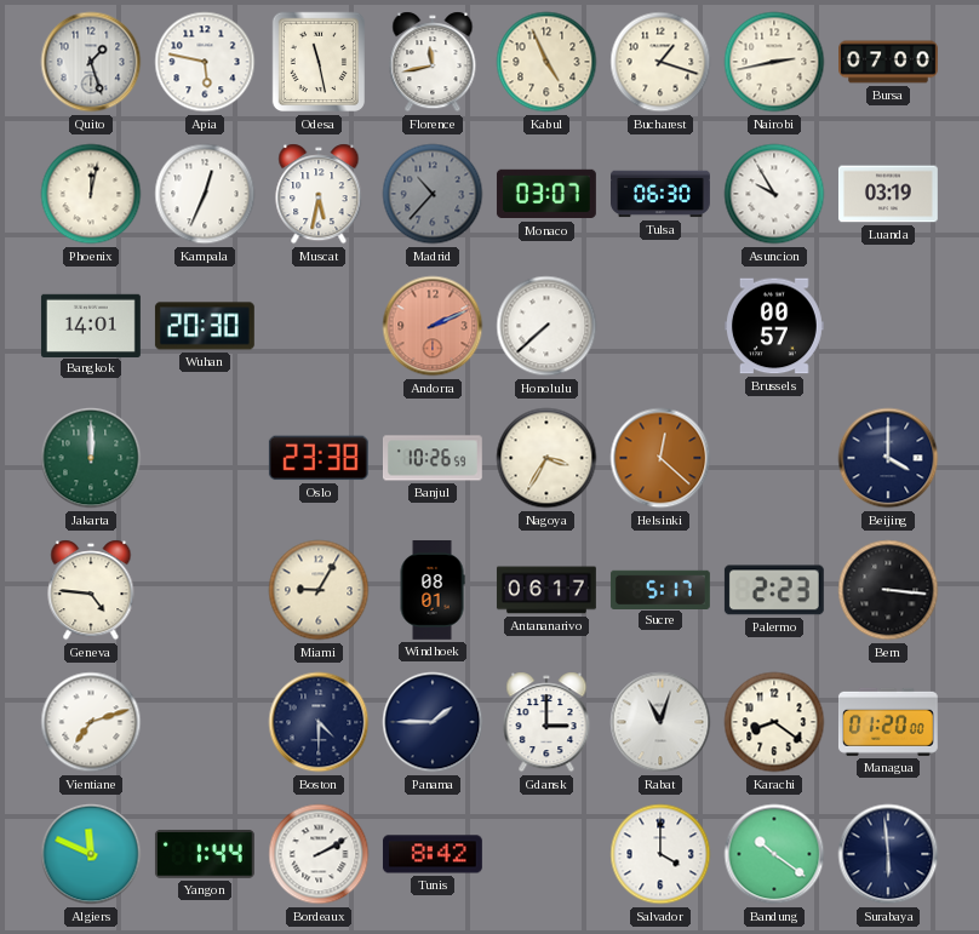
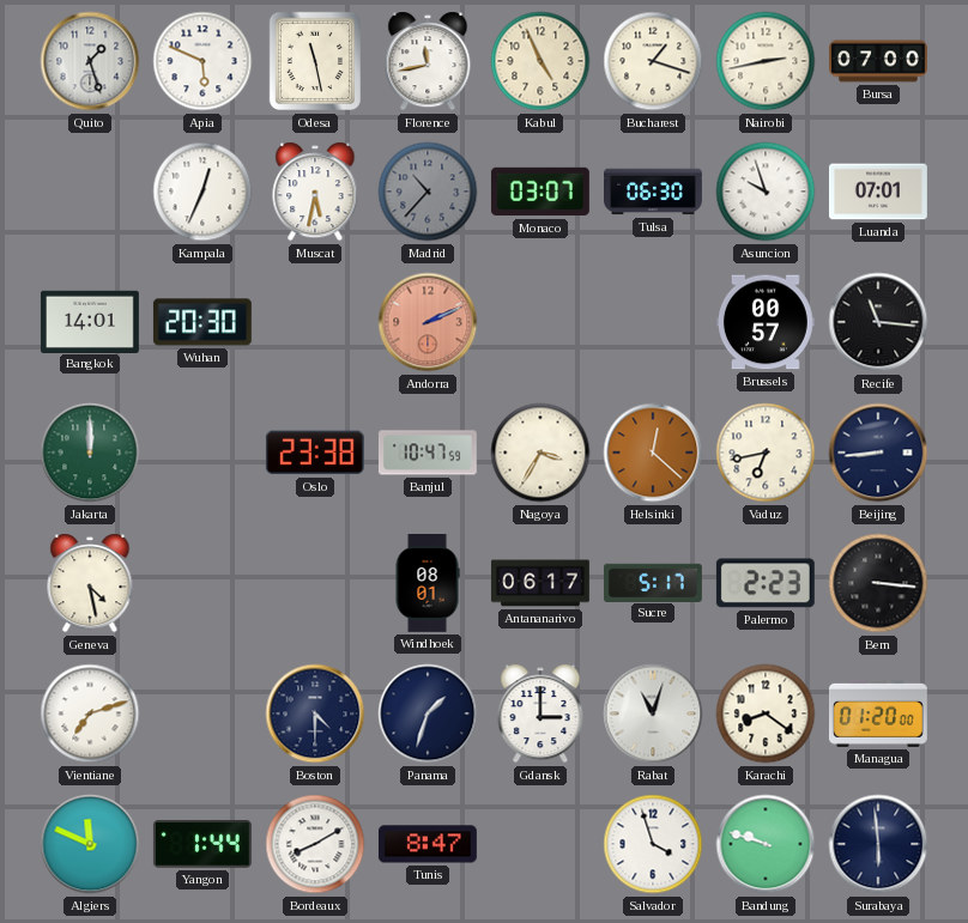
Apia: 5:47 -> 5:49 (202, 61)
Phoenix: 12:02 -> none (91, 194)
Asuncion: 9:55 -> 9:57 (766, 192)
Luanda: 03:19 -> 07:01 (878, 192)
Honolulu: 7:38 -> none (546, 326)
Recife: none -> 11:16 (878, 322)
Banjul: 10:26 -> 10:47 (428, 453)
Vaduz: none -> 6:43 (766, 453)
Beijing: 4:00 -> 8:44 (878, 453)
Geneva: 4:46 -> 4:28 (90, 583)
Miami: 9:05 -> none (319, 590)
Panama: 1:45 -> 1:33 (428, 713)
Bordeaux: 2:10 -> 8:10 (315, 844)
Tunis: 8:42 -> 8:47 (428, 844)
Salvador: 4:00 -> 3:57 (653, 844)
Bandung: 10:21 -> 9:48 (766, 844)
